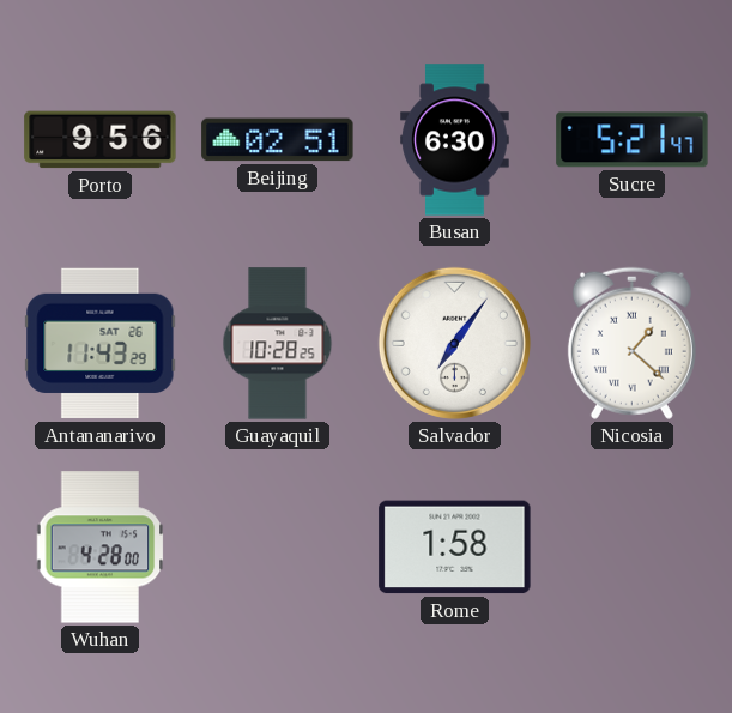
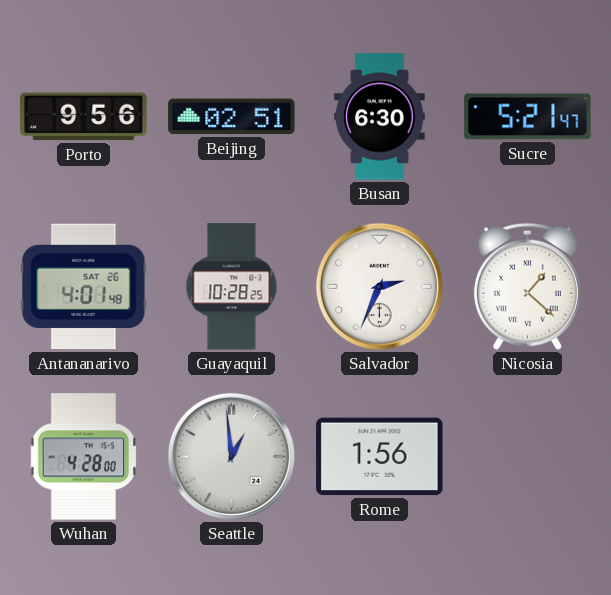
Antananarivo: 11:43 -> 4:01 (84, 287)
Salvador: 7:06 -> 2:34 (379, 286)
Seattle: none -> 12:59 (231, 456)
Rome: 1:58 -> 1:56 (380, 457)
